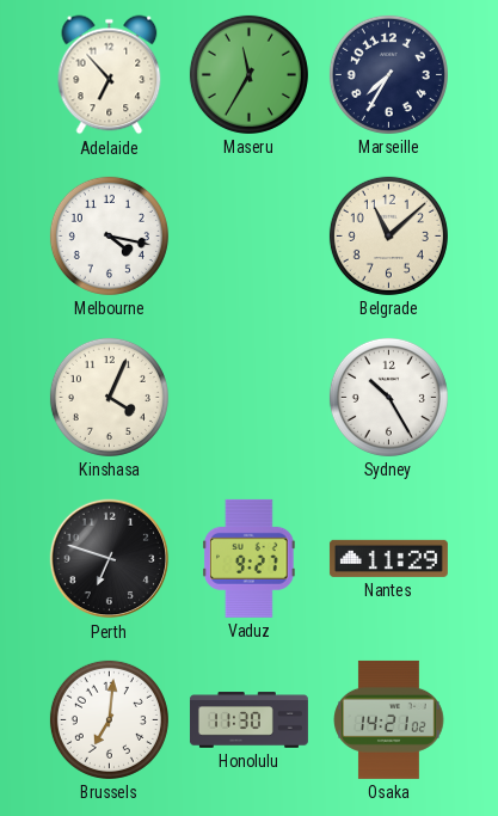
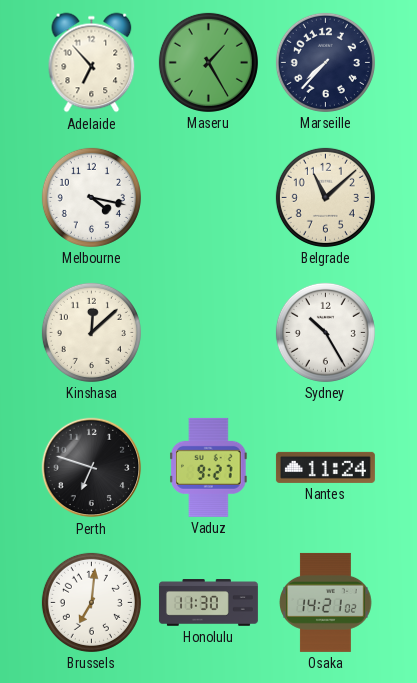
Maseru: 11:35 -> 1:25 (208, 62)
Marseille: 7:35 -> 7:37 (325, 62)
Kinshasa: 4:04 -> 12:08 (91, 332)
Nantes: 11:29 -> 11:24 (325, 467)
